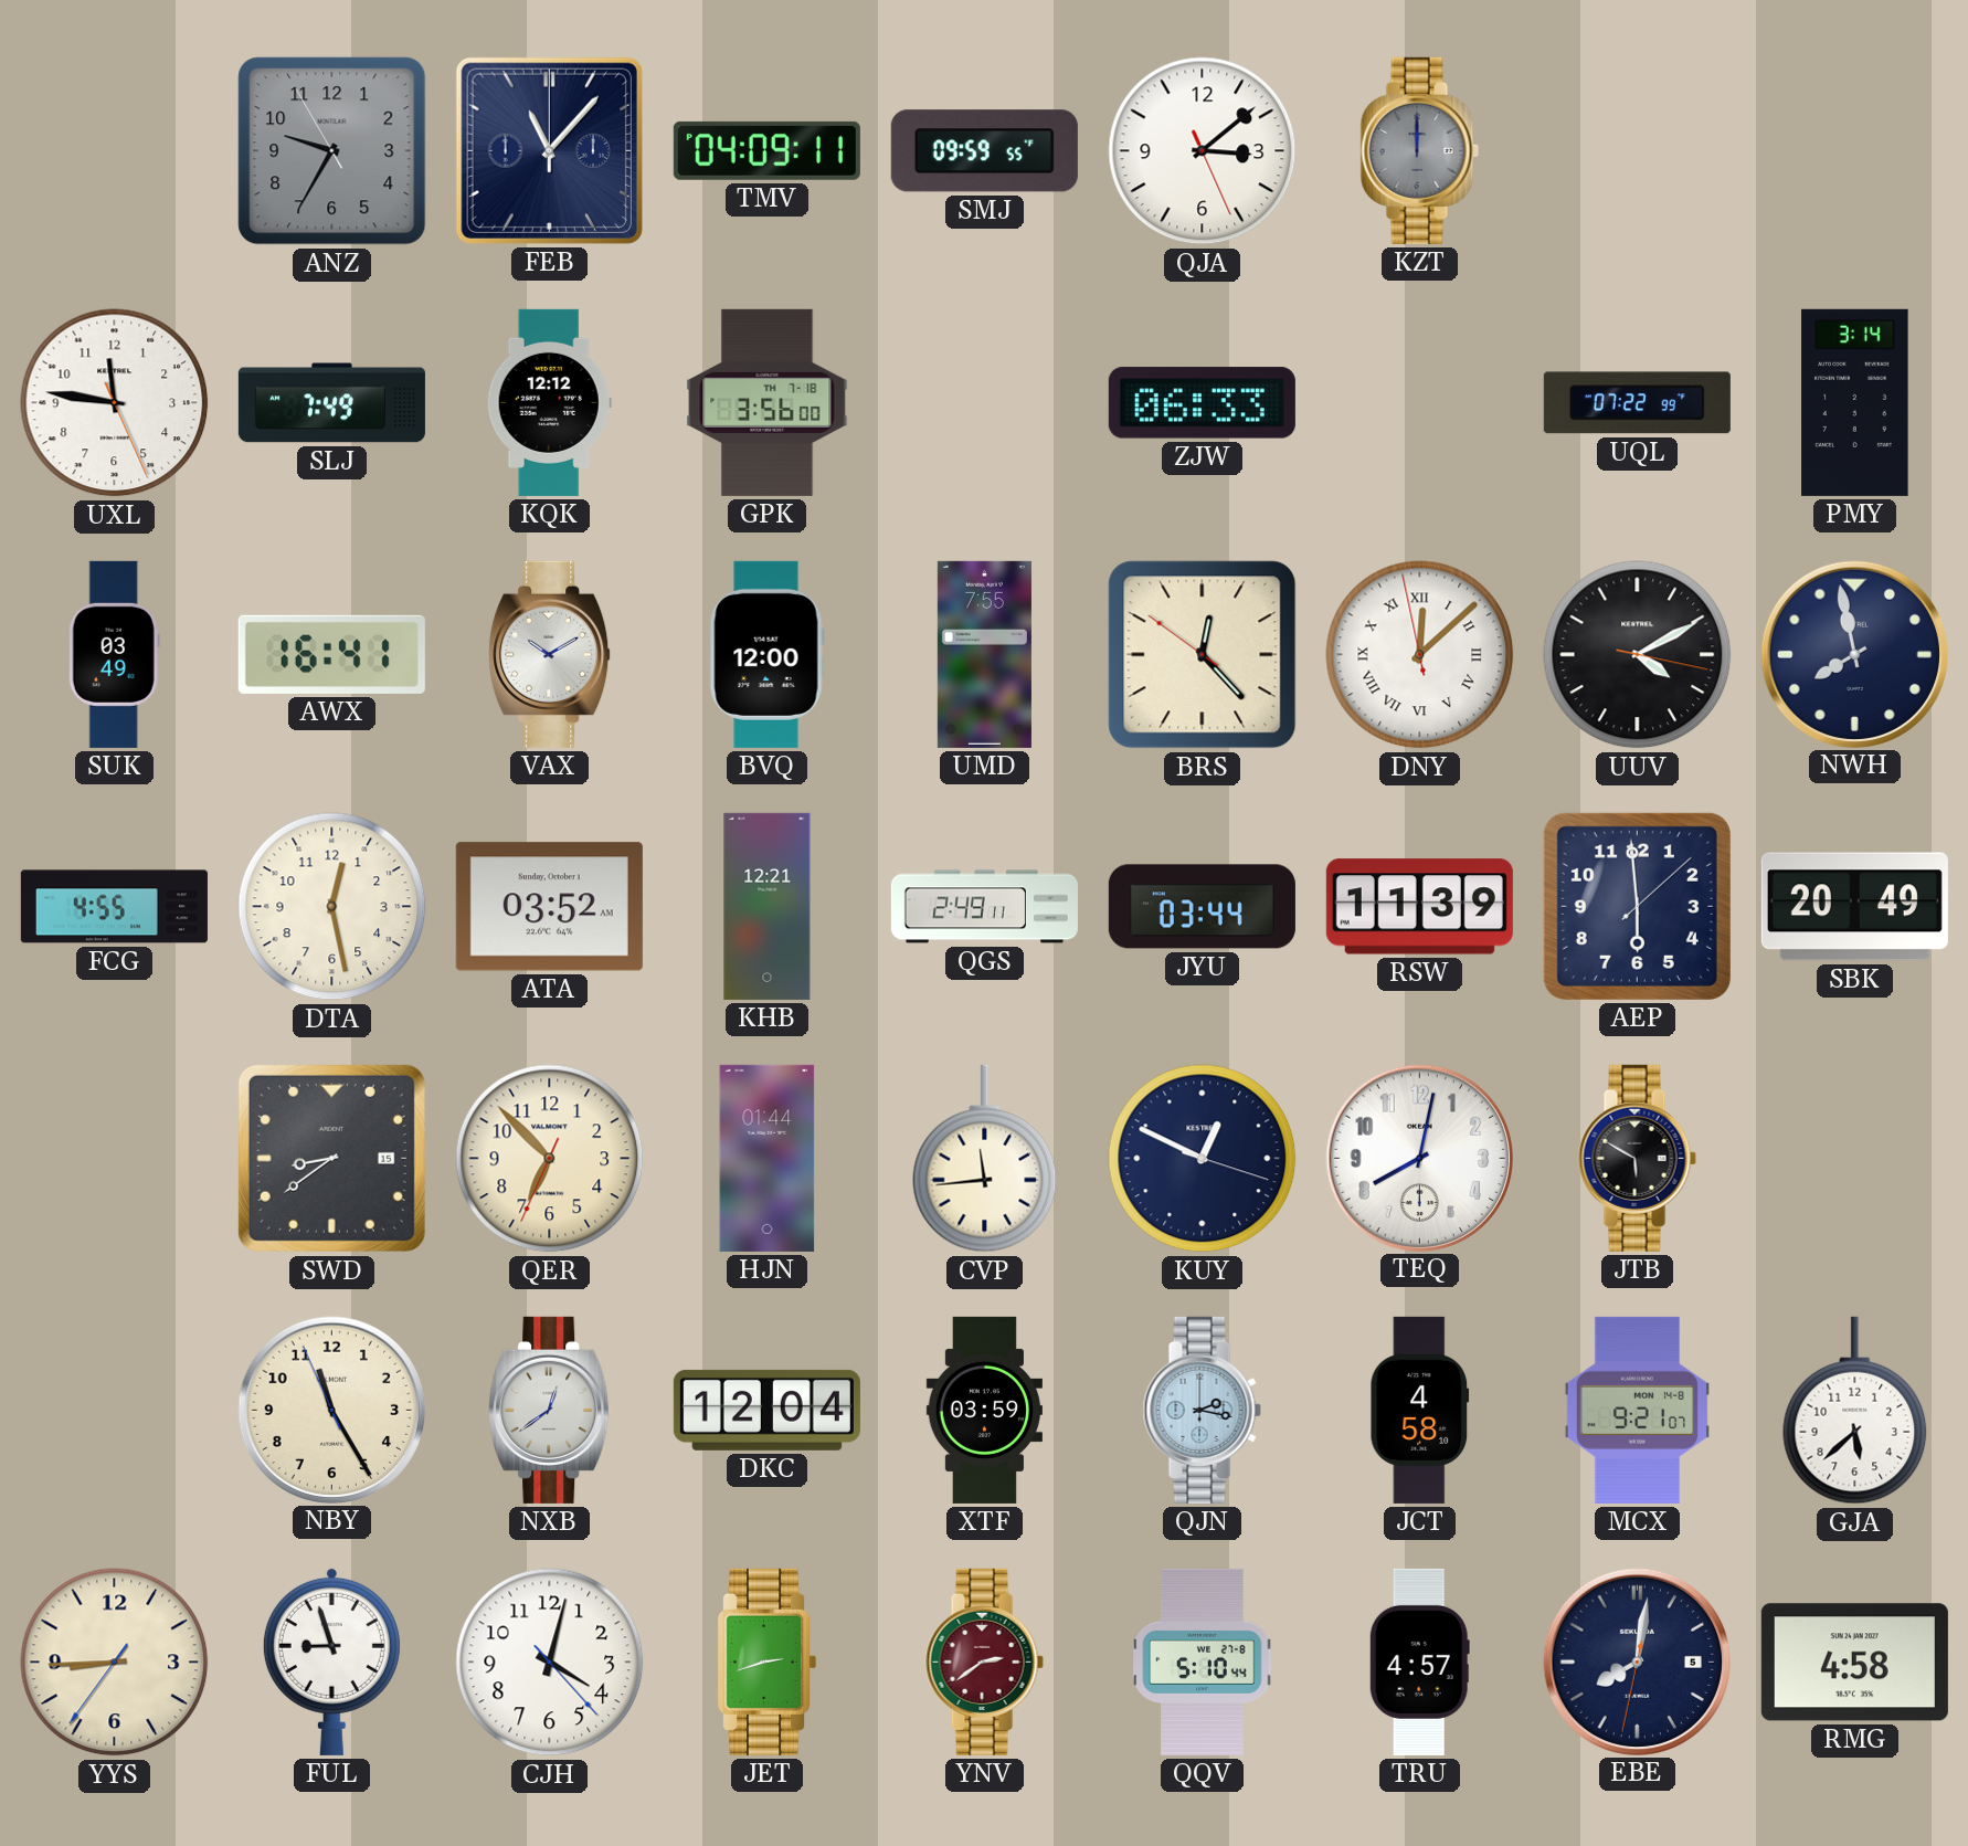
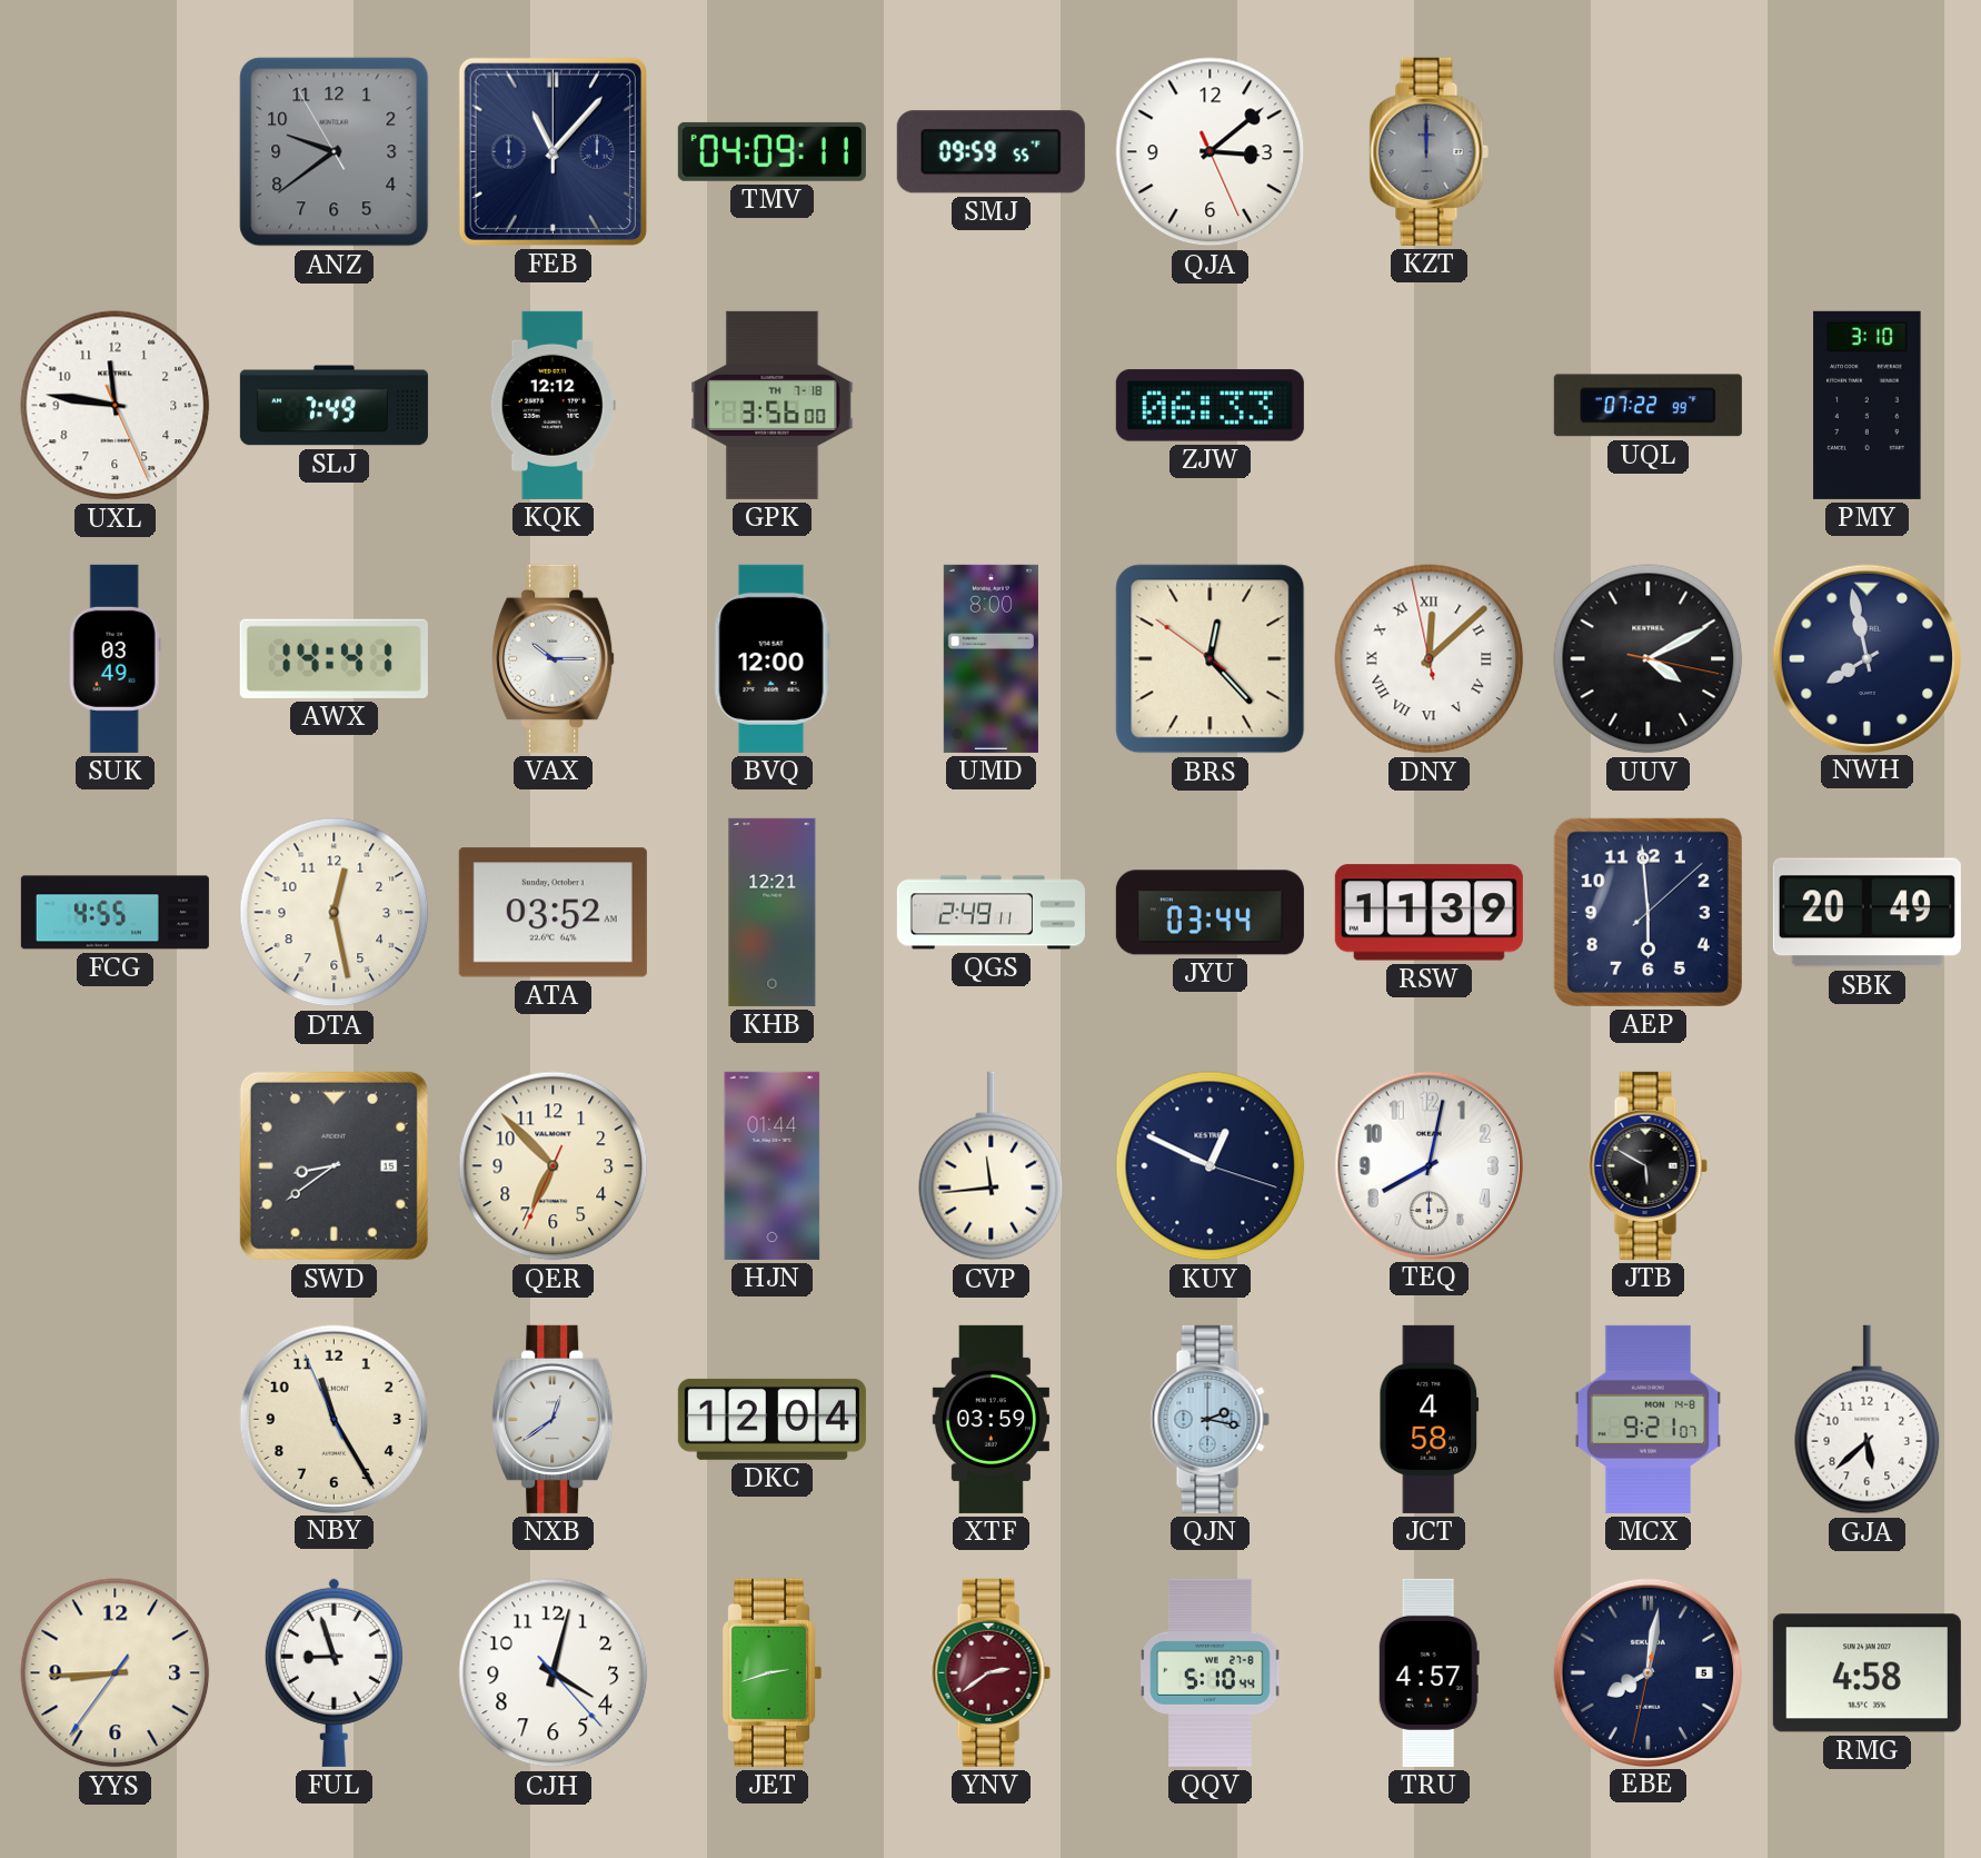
ANZ: 9:34 -> 9:38 (335, 152)
PMY: 3:14 -> 3:10 (1868, 405)
AWX: 16:41 -> 14:41 (334, 658)
VAX: 10:10 -> 10:15 (554, 658)
UMD: 7:55 -> 8:00 (990, 658)
